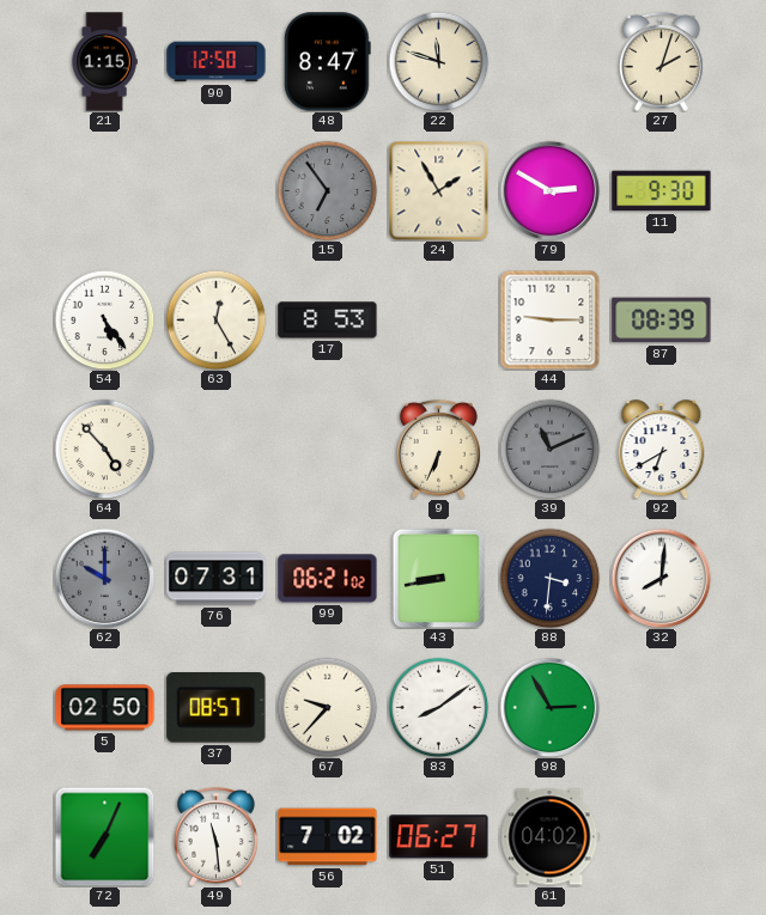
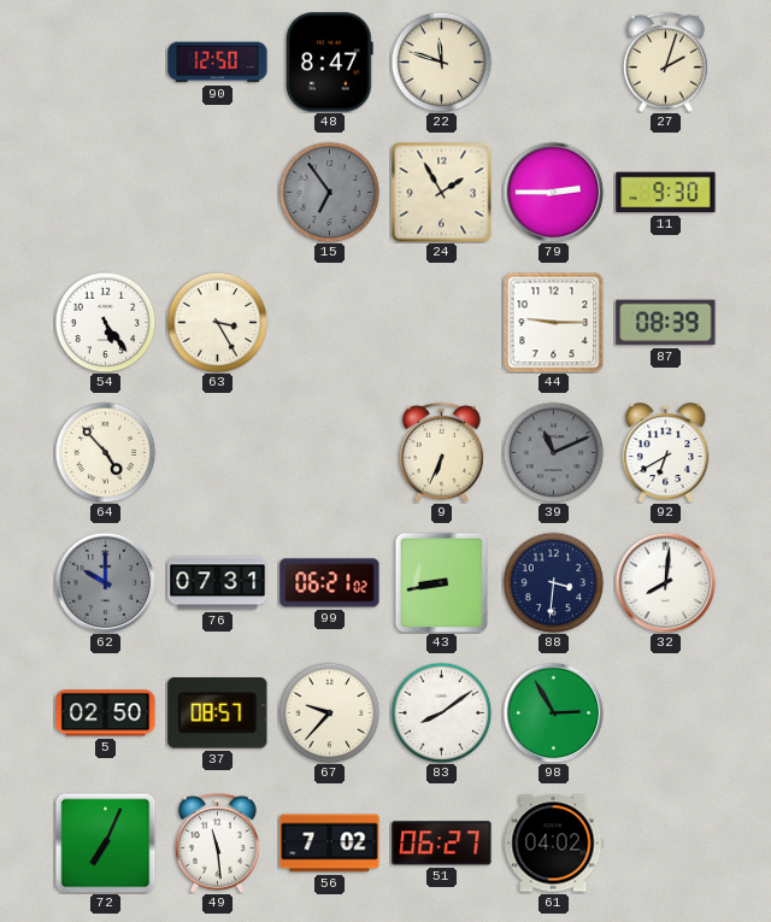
21: 1:15 -> none (104, 62)
79: 2:50 -> 2:45 (553, 192)
63: 12:25 -> 3:25 (217, 322)
17: 8:53 -> none (328, 321)
